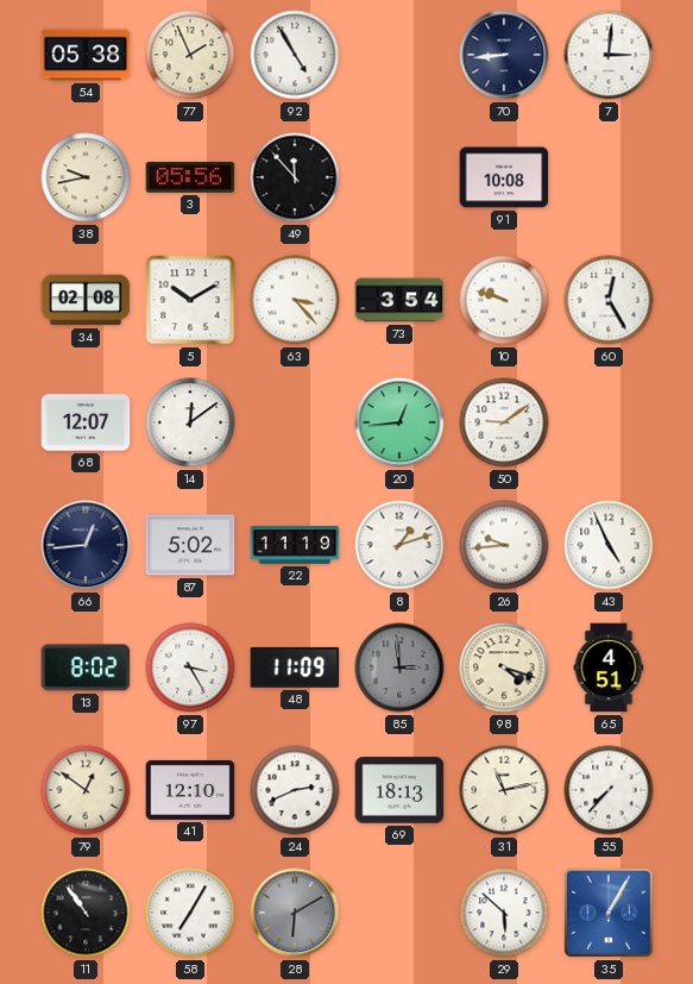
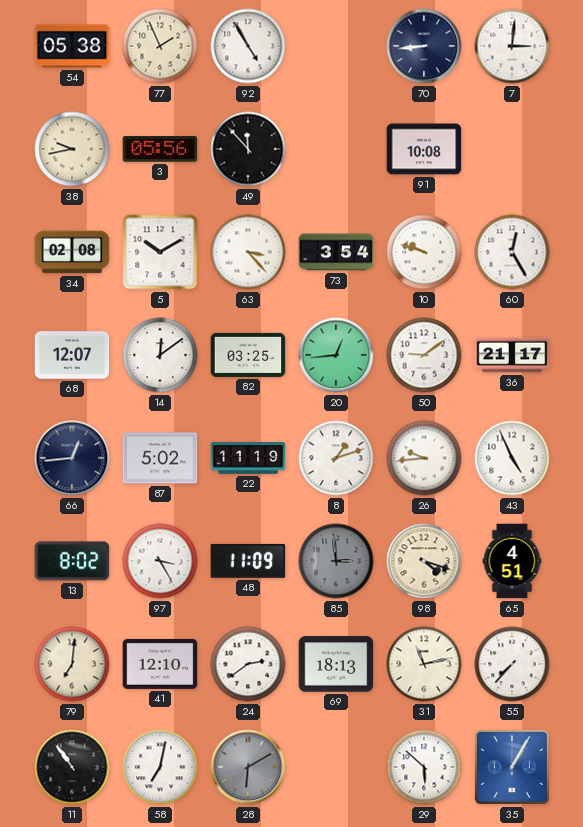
82: none -> 03:25 (248, 355)
36: none -> 21:17 (512, 355)
79: 12:51 -> 7:01 (72, 664)
24: 2:41 -> 2:39 (248, 664)
58: 7:05 -> 7:02 (160, 767)
